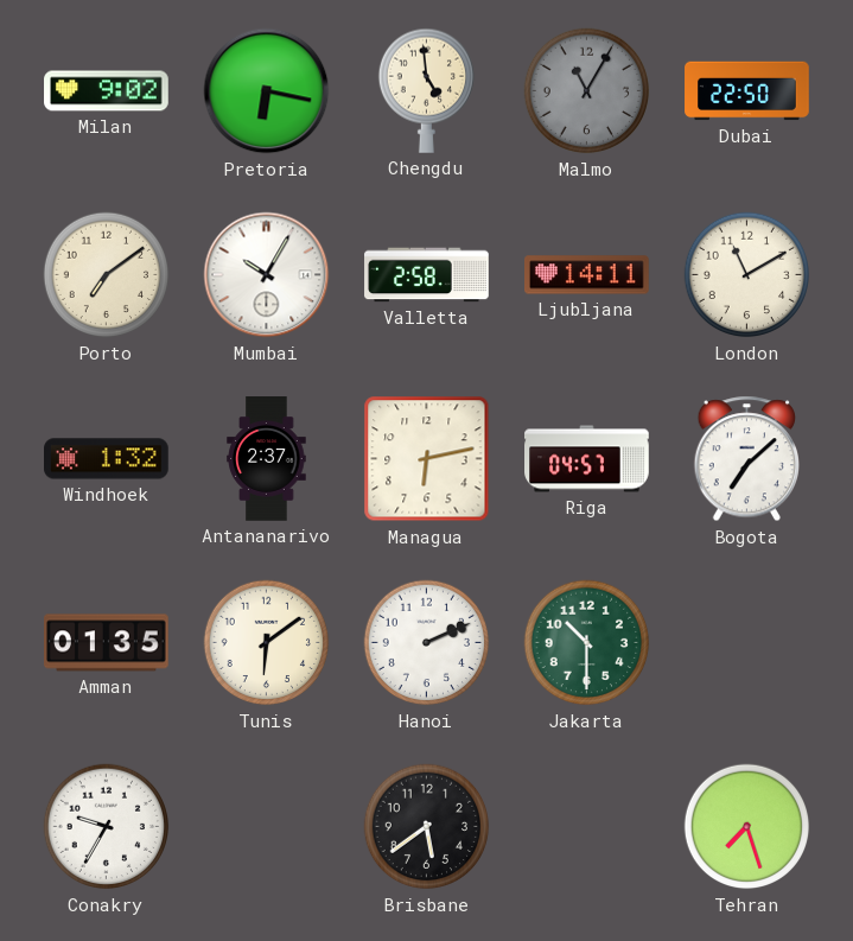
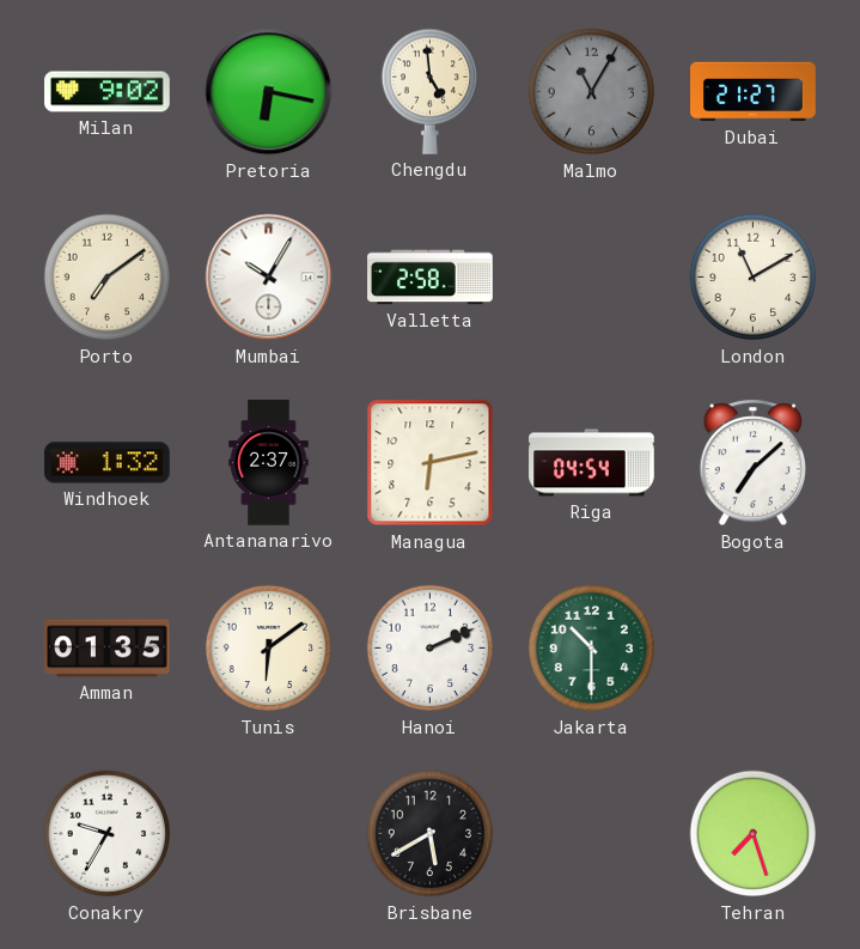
Dubai: 22:50 -> 21:27 (754, 92)
Ljubljana: 14:11 -> none (587, 275)
Riga: 04:57 -> 04:54 (592, 463)
Brisbane: 5:39 -> 5:40 (431, 834)
